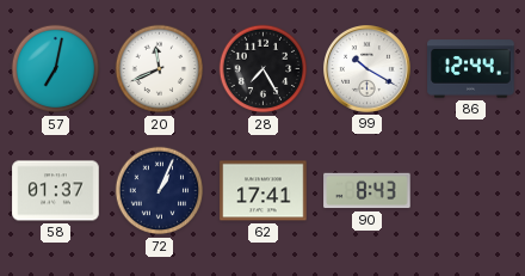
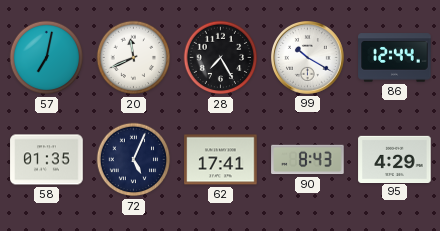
58: 01:37 -> 01:35 (47, 160)
72: 1:04 -> 5:04 (134, 160)
95: none -> 4:29 (395, 159)
